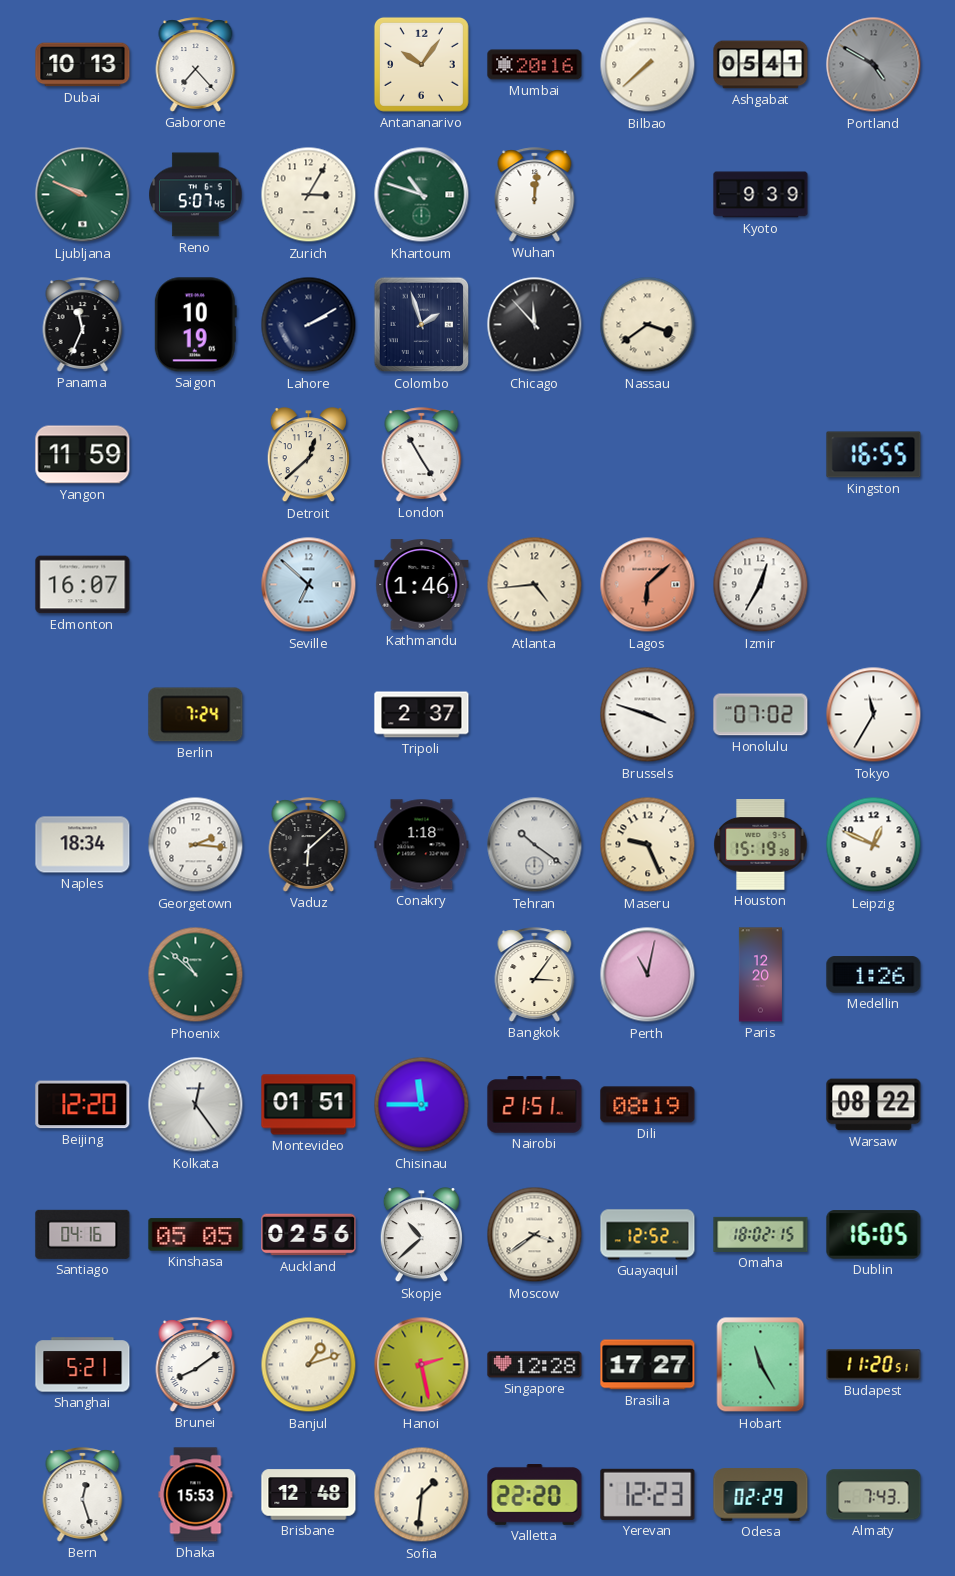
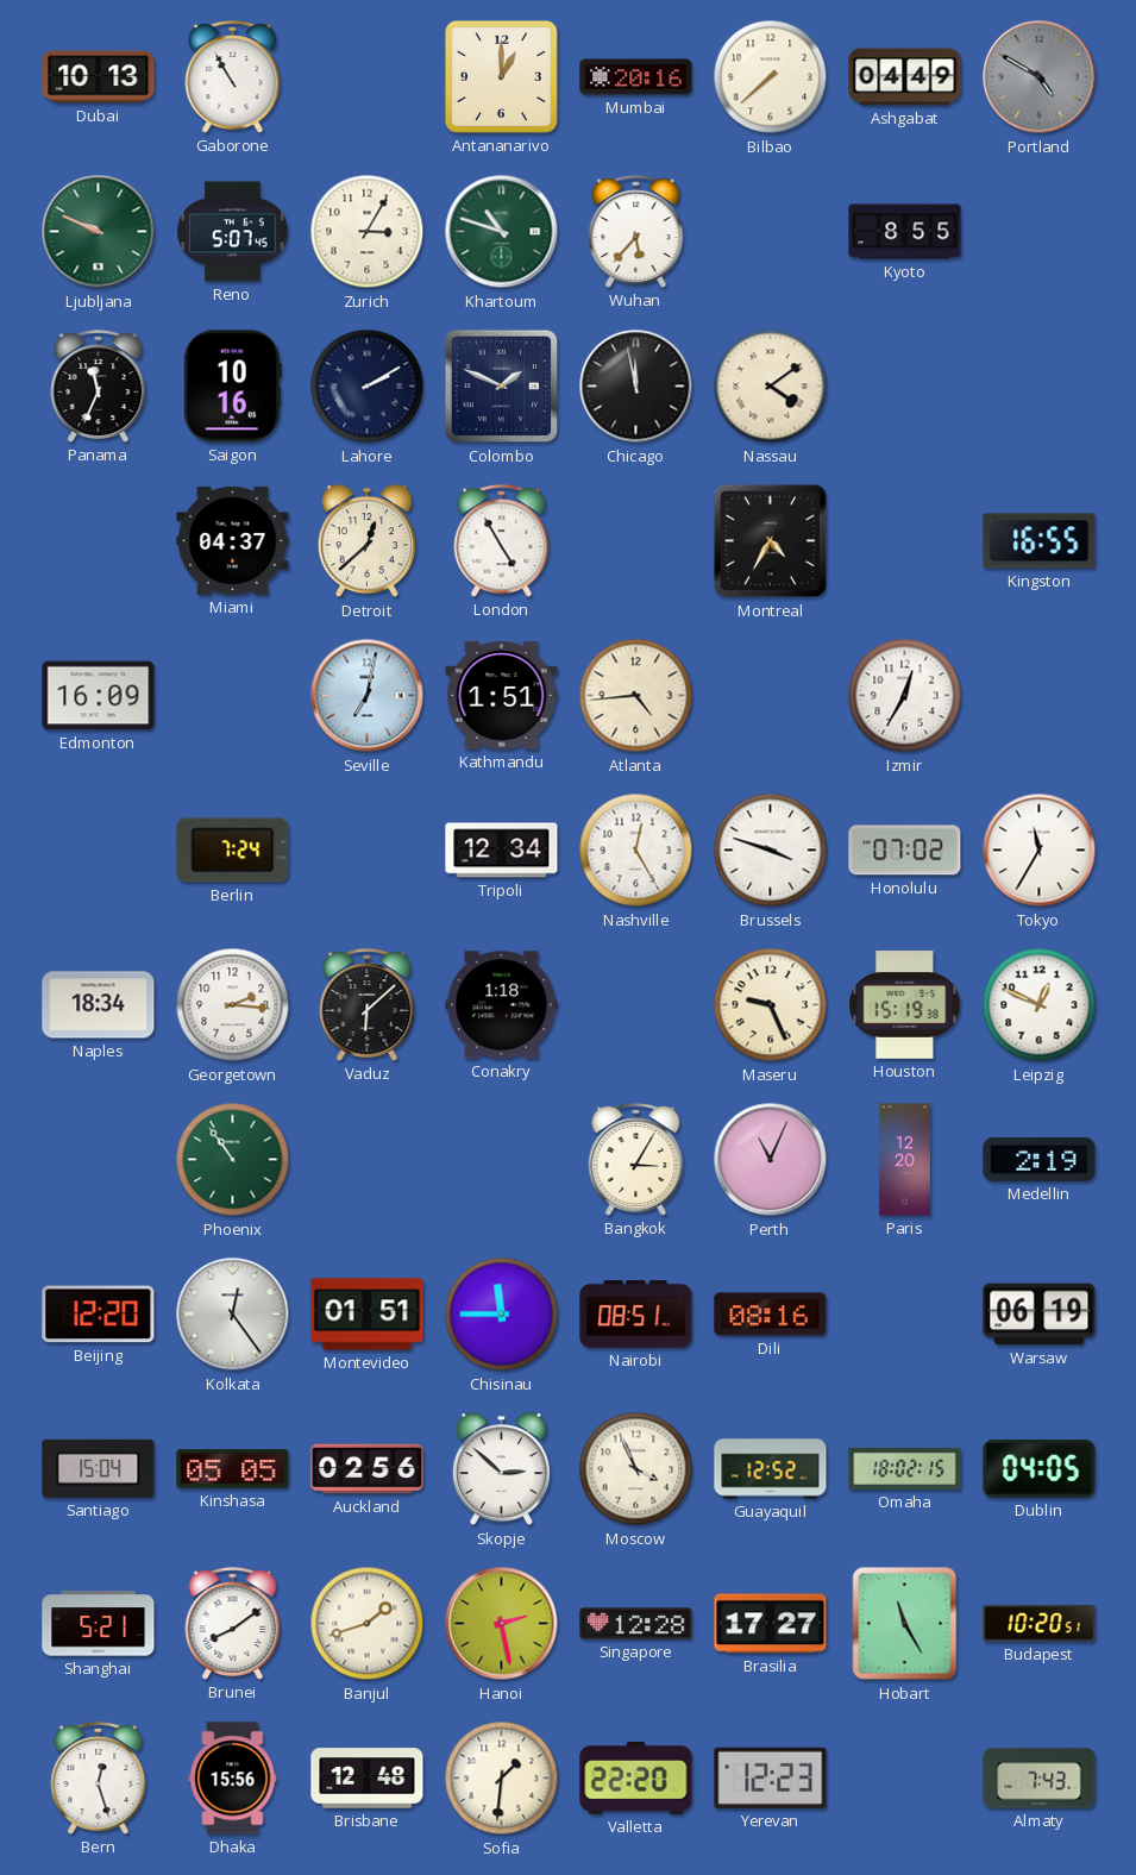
Gaborone: 7:23 -> 10:55 (233, 77)
Antananarivo: 10:06 -> 1:00 (501, 76)
Ashgabat: 05:41 -> 04:49 (905, 77)
Wuhan: 12:01 -> 5:37 (636, 232)
Kyoto: 9:39 -> 8:55 (905, 232)
Saigon: 10:19 -> 10:16 (232, 387)
Colombo: 1:57 -> 1:49 (502, 387)
Chicago: 11:53 -> 11:58 (636, 387)
Nassau: 3:39 -> 4:09 (771, 387)
Yangon: 11:59 -> none (83, 455)
Miami: none -> 04:37 (233, 540)
Montreal: none -> 4:35 (771, 541)
Edmonton: 16:07 -> 16:09 (99, 696)
Seville: 6:52 -> 7:02 (368, 696)
Kathmandu: 1:46 -> 1:51 (502, 696)
Lagos: 6:08 -> none (648, 585)
Tripoli: 2:37 -> 12:34 (502, 851)
Nashville: none -> 12:25 (636, 851)
Tehran: 10:21 -> none (535, 845)
Phoenix: 10:52 -> 10:54 (233, 1160)
Bangkok: 3:06 -> 3:05 (636, 1160)
Perth: 11:02 -> 11:04 (771, 1160)
Medellin: 1:26 -> 2:19 (1040, 1160)
Nairobi: 21:51 -> 08:51 (636, 1315)
Dili: 08:19 -> 08:16 (771, 1315)
Warsaw: 08:22 -> 06:19 (1040, 1315)
Santiago: 04:16 -> 15:04 (99, 1468)
Skopje: 10:38 -> 2:52 (501, 1469)
Moscow: 3:39 -> 3:56 (636, 1469)
Dublin: 16:05 -> 04:05 (1040, 1469)
Banjul: 1:12 -> 1:42 (368, 1624)
Budapest: 11:20 -> 10:20 (1040, 1624)
Dhaka: 15:53 -> 15:56 (233, 1779)
Odesa: 02:29 -> none (761, 1495)
